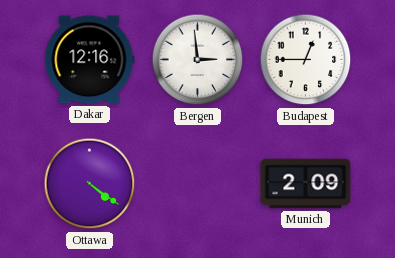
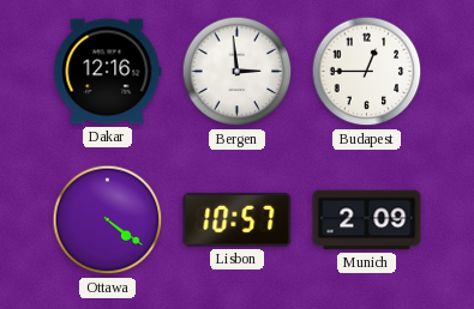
Lisbon: none -> 10:57 (238, 219)
